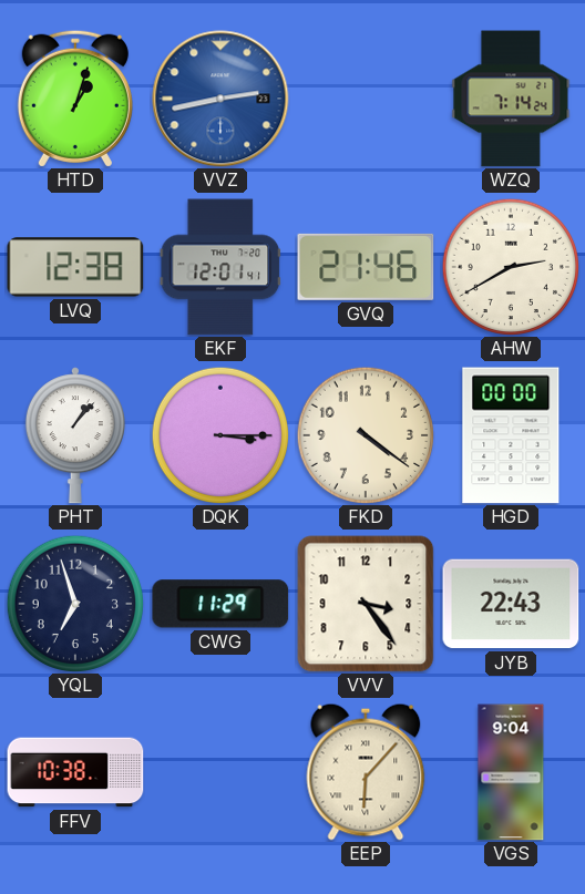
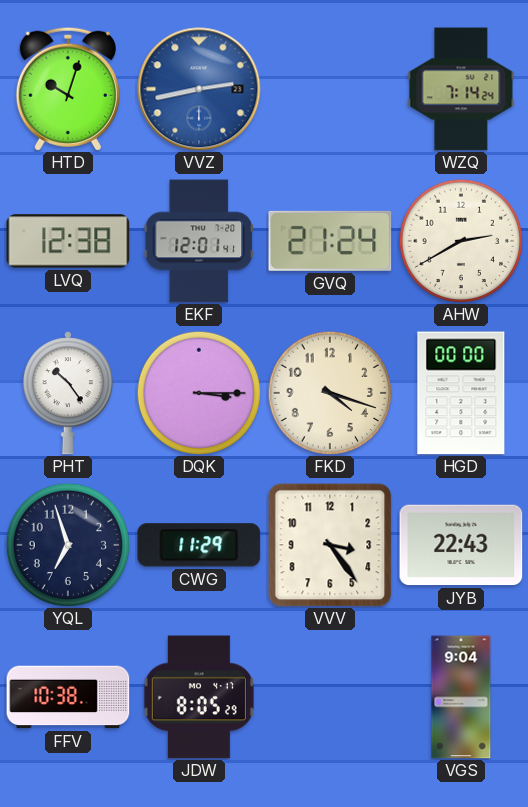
HTD: 1:03 -> 10:03 (68, 89)
GVQ: 21:46 -> 21:24 (330, 241)
PHT: 1:07 -> 10:24 (68, 393)
FKD: 4:21 -> 4:18 (329, 392)
JDW: none -> 8:05 (199, 697)
EEP: 6:07 -> none (366, 772)
